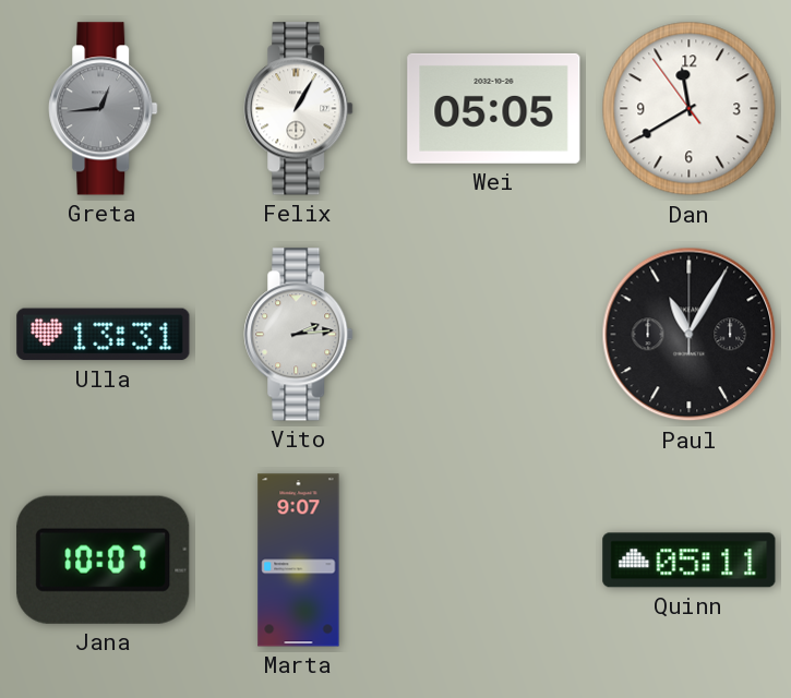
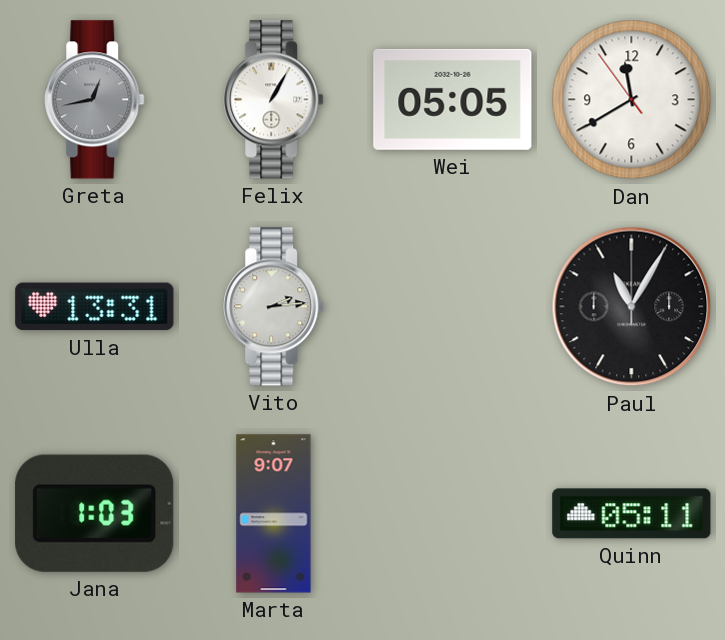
Greta: 12:44 -> 12:43 (95, 100)
Jana: 10:07 -> 1:03 (95, 513)
